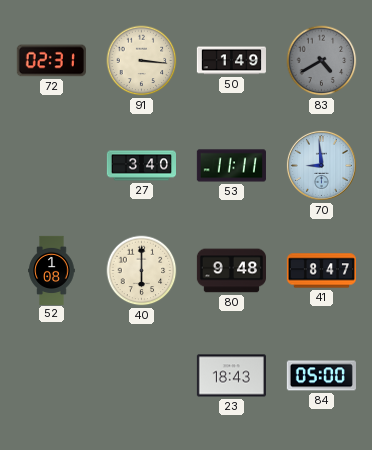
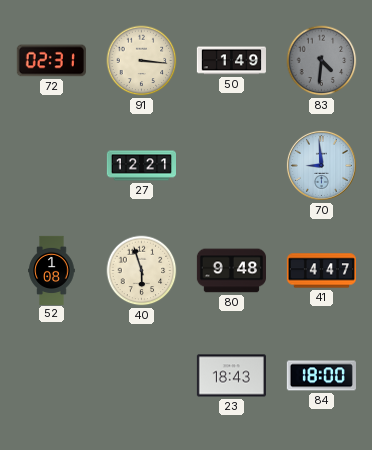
83: 4:40 -> 4:31 (322, 61)
27: 3:40 -> 12:21 (141, 166)
53: 11:11 -> none (231, 166)
40: 6:00 -> 5:57 (142, 271)
41: 8:47 -> 4:47 (321, 271)
84: 05:00 -> 18:00 (321, 376)
